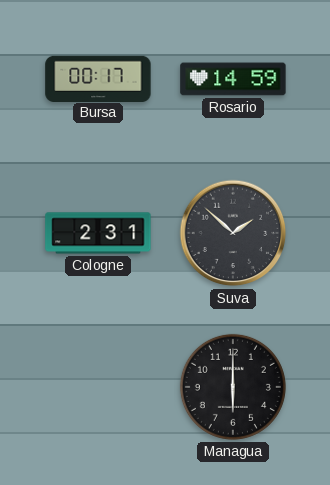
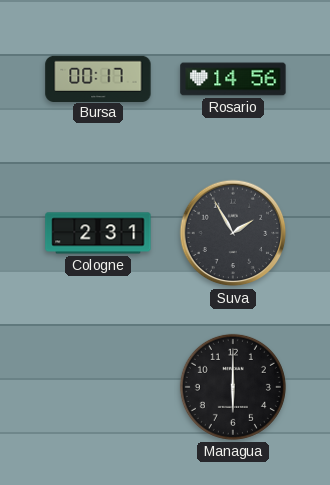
Rosario: 14:59 -> 14:56 (233, 79)
Suva: 1:52 -> 1:55 (233, 233)
